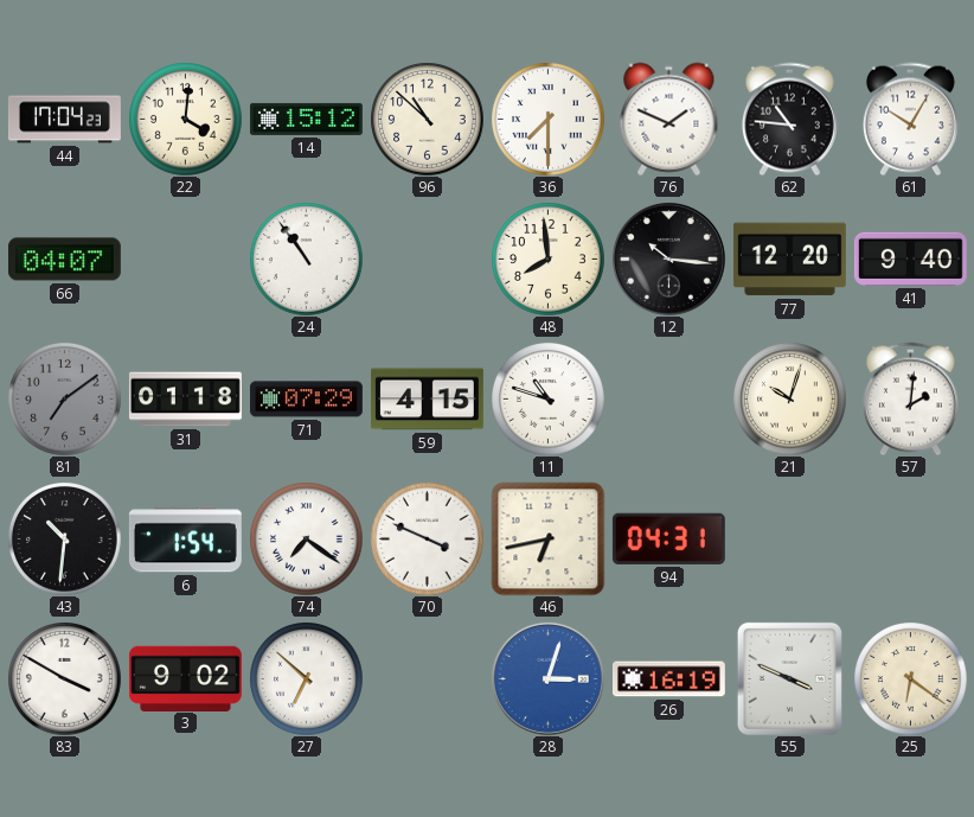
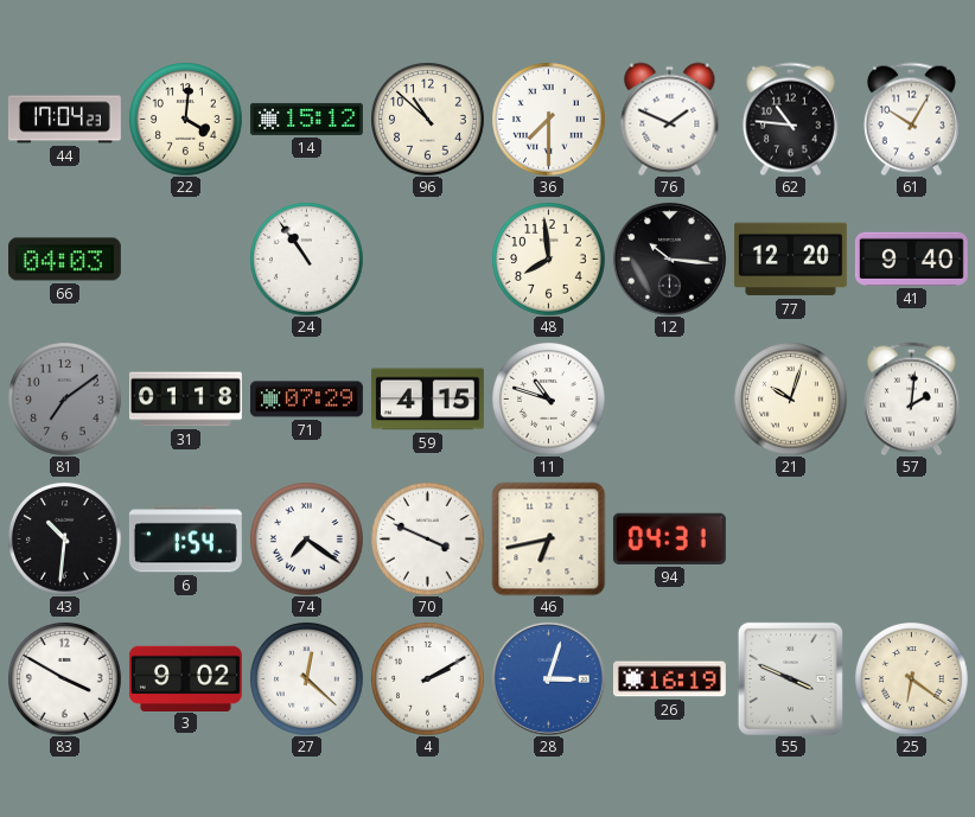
66: 04:07 -> 04:03 (64, 260)
27: 6:52 -> 12:22 (307, 679)
4: none -> 2:10 (428, 679)
